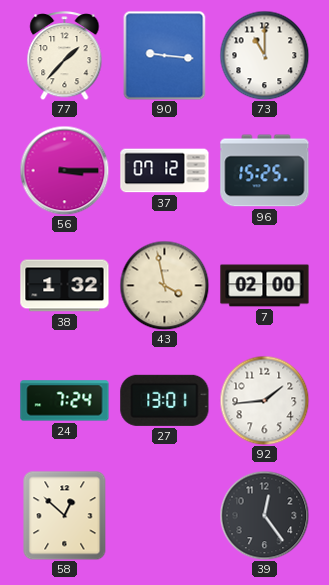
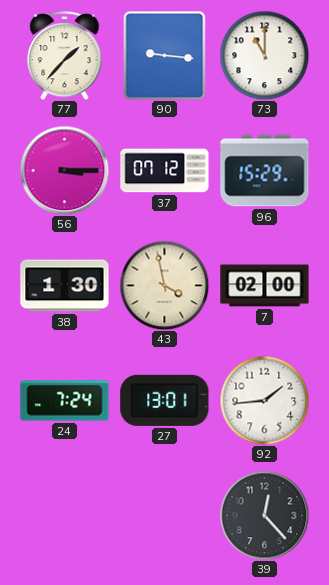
96: 15:25 -> 15:29 (265, 171)
38: 1:32 -> 1:30 (65, 286)
58: 12:52 -> none (65, 515)
39: 12:24 -> 12:23 (264, 515)
